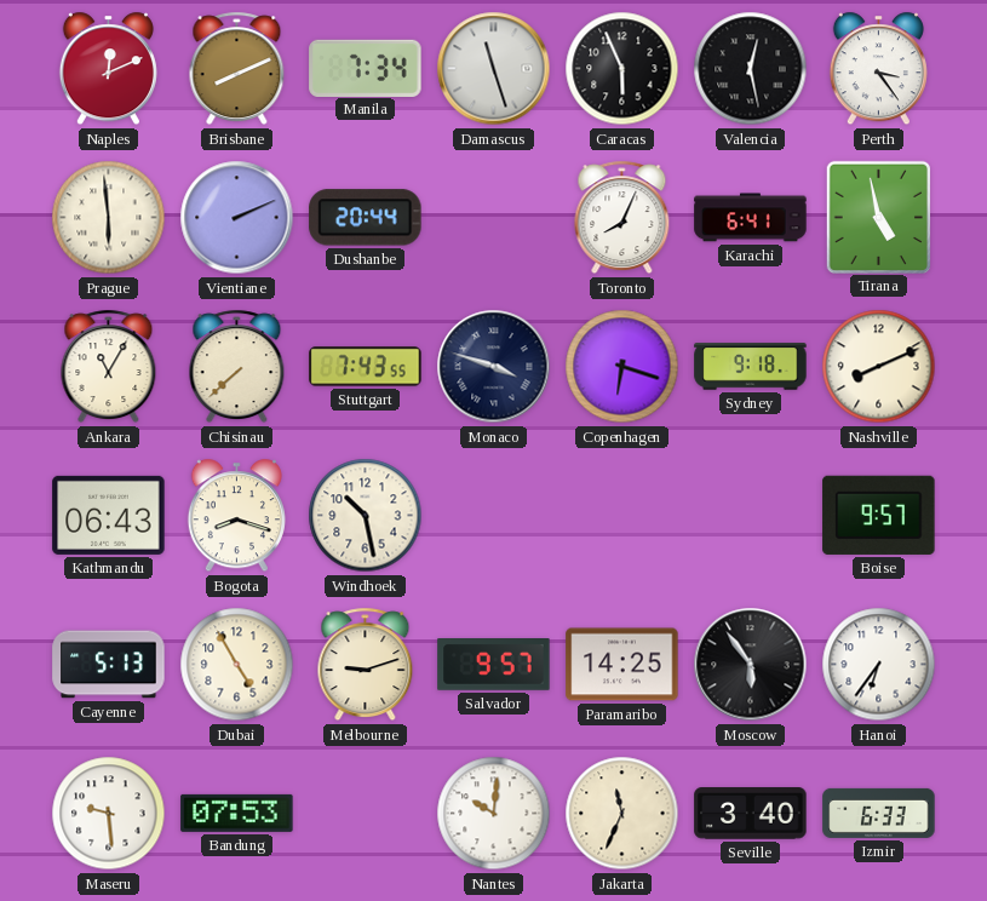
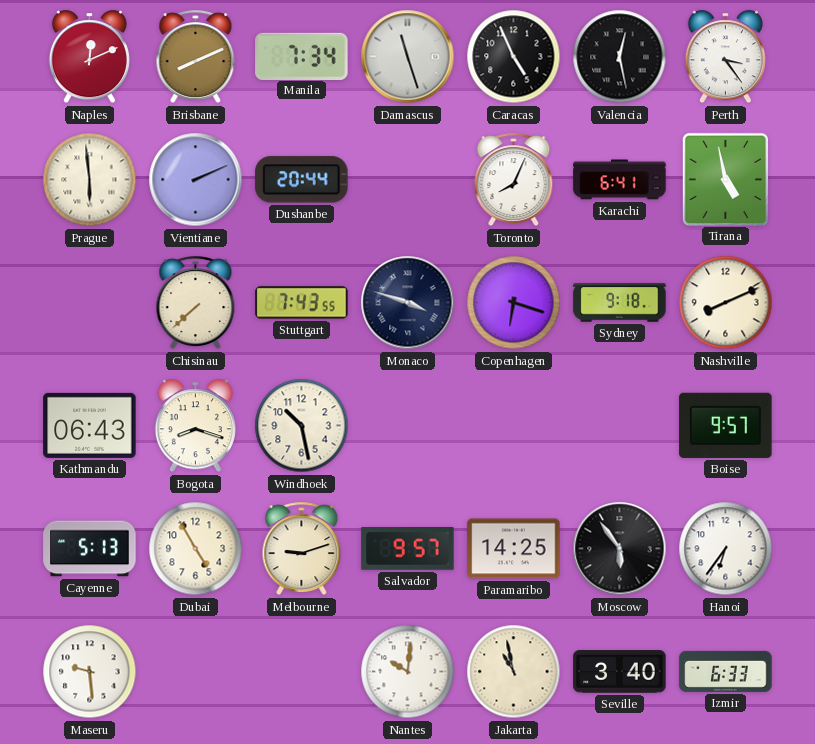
Caracas: 5:56 -> 4:56 (514, 57)
Ankara: 11:05 -> none (109, 367)
Bandung: 07:53 -> none (237, 813)
Jakarta: 11:34 -> 10:58 (514, 672)
